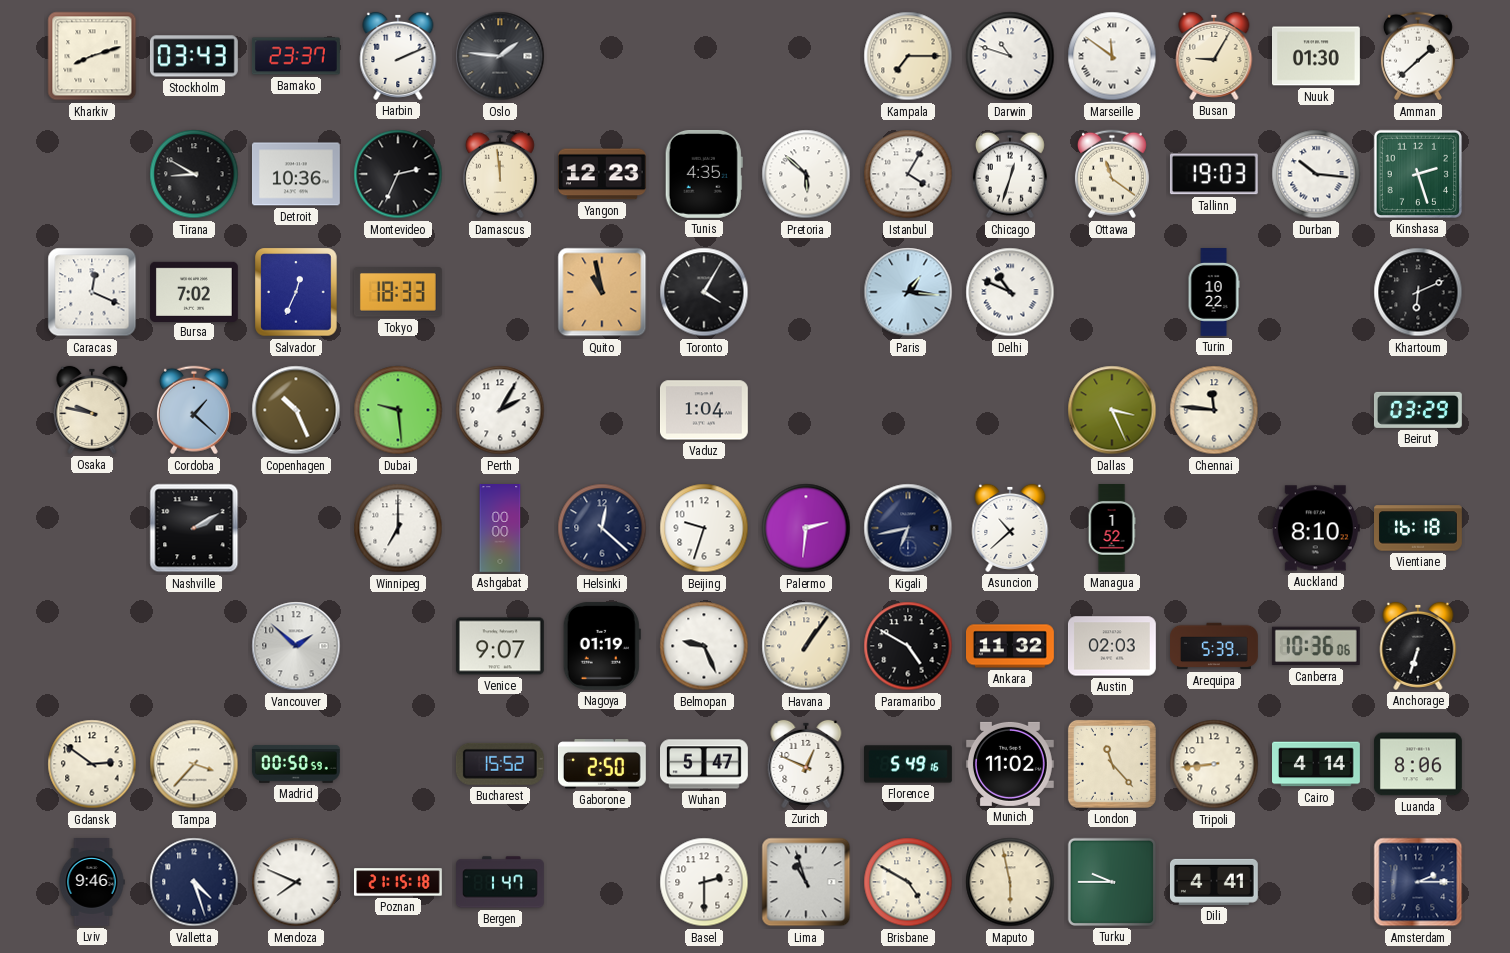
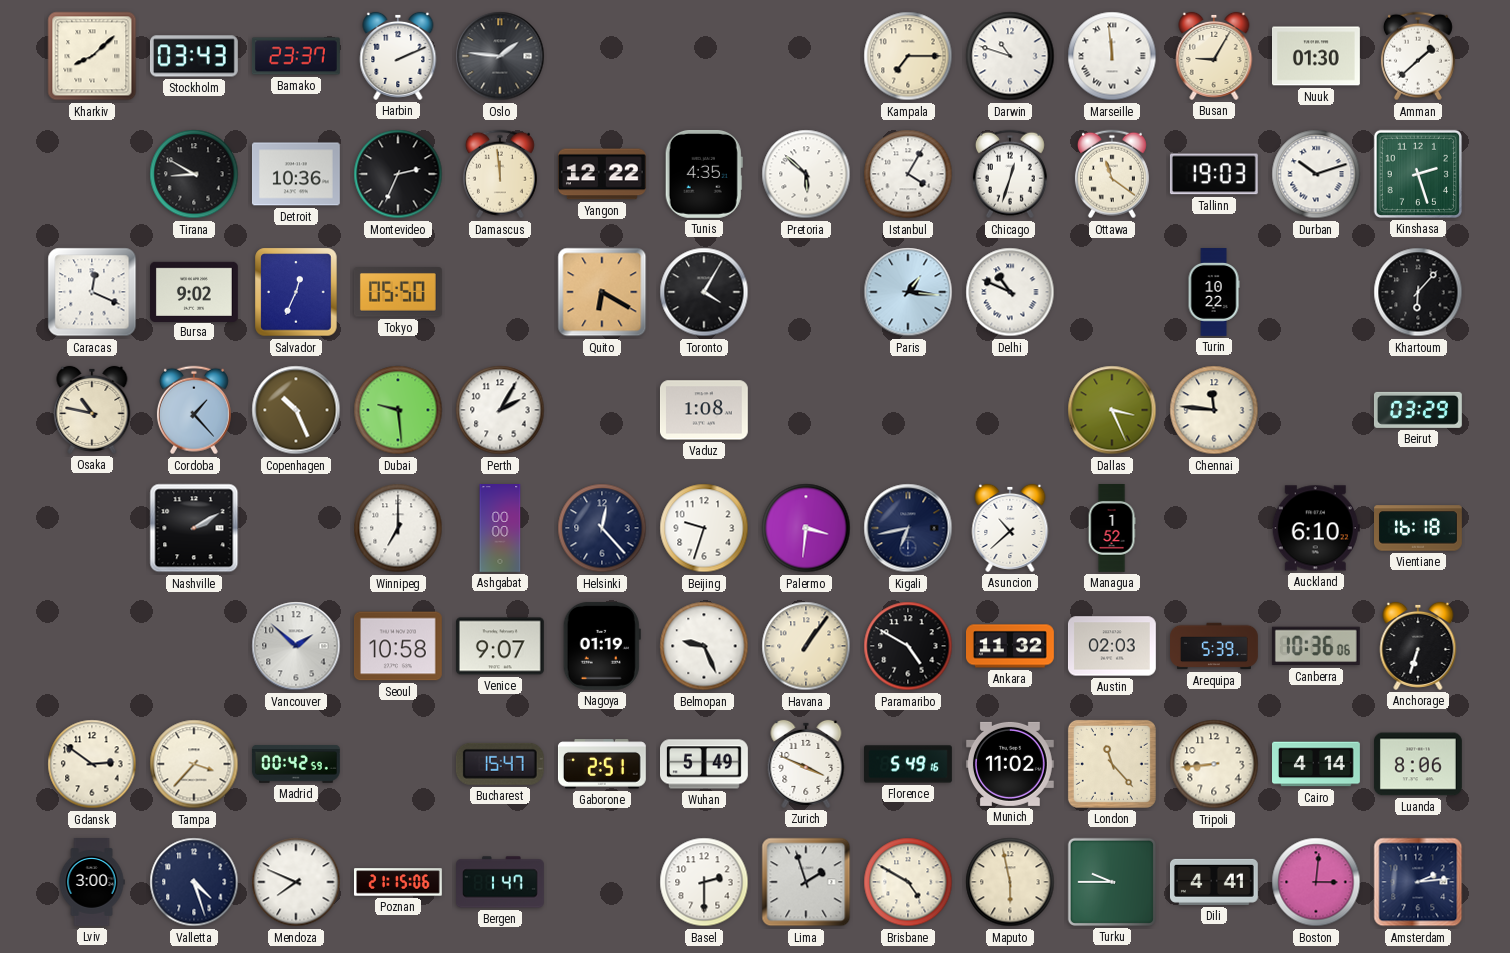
Kharkiv: 8:12 -> 8:08 (92, 56)
Marseille: 11:51 -> 11:59 (1112, 56)
Yangon: 12:23 -> 12:22 (602, 174)
Durban: 10:16 -> 10:12 (1316, 174)
Bursa: 7:02 -> 9:02 (195, 291)
Tokyo: 18:33 -> 05:50 (398, 292)
Quito: 10:58 -> 6:20 (602, 292)
Khartoum: 6:11 -> 6:07 (1418, 292)
Osaka: 9:47 -> 10:47 (92, 410)
Cordoba: 1:22 -> 1:23 (194, 410)
Vaduz: 1:04 -> 1:08 (704, 410)
Helsinki: 12:22 -> 12:23 (602, 528)
Palermo: 2:31 -> 3:31 (806, 528)
Auckland: 8:10 -> 6:10 (1316, 528)
Seoul: none -> 10:58 (398, 646)
Madrid: 00:50 -> 00:42 (296, 765)
Bucharest: 15:52 -> 15:47 (500, 764)
Gaborone: 2:50 -> 2:51 (602, 764)
Wuhan: 5:47 -> 5:49 (705, 764)
Zurich: 12:49 -> 3:49 (806, 764)
Lviv: 9:46 -> 3:00 (92, 883)
Poznan: 21:15:18 -> 21:15:06 (399, 882)
Lima: 10:57 -> 1:57 (806, 882)
Boston: none -> 3:01 (1316, 882)
Amsterdam: 2:15 -> 2:14 (1418, 882)
